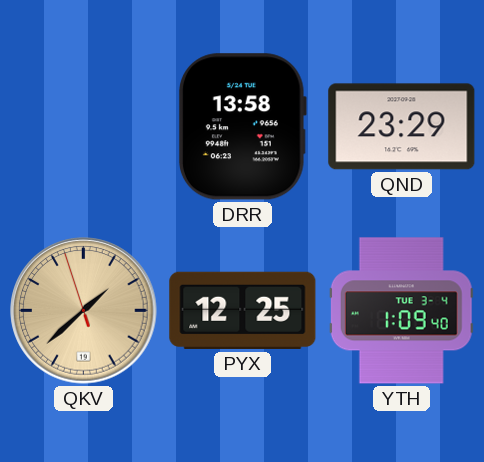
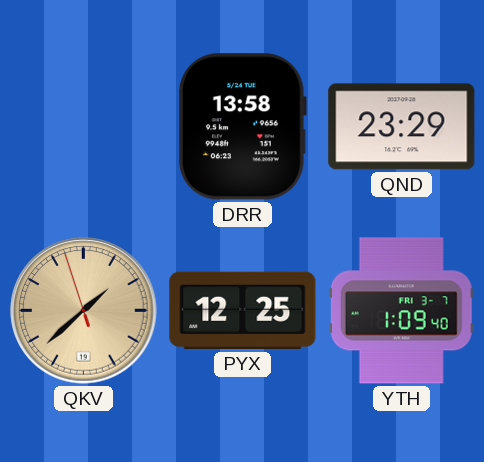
YTH date: TUE 3-4 -> FRI 3-7 (401, 311)
